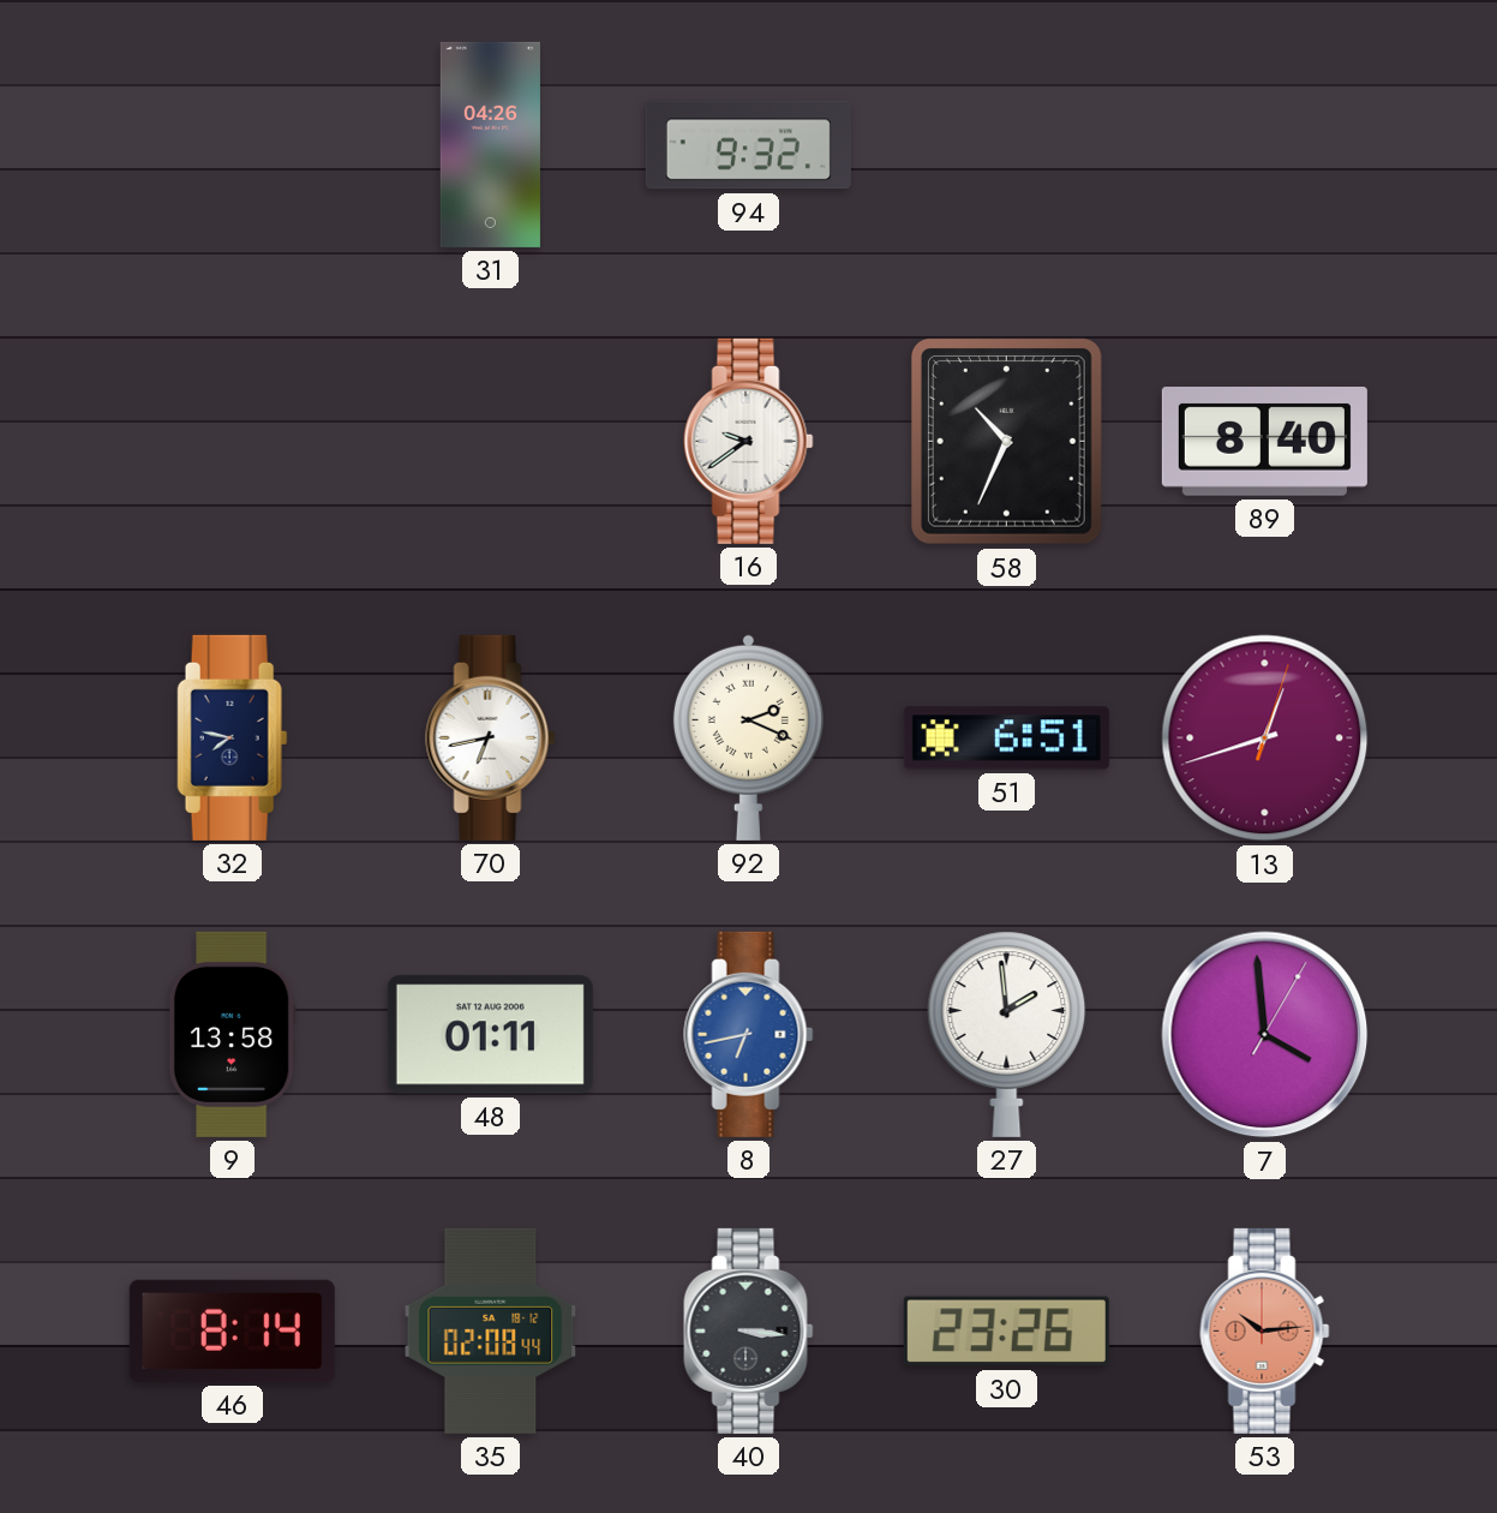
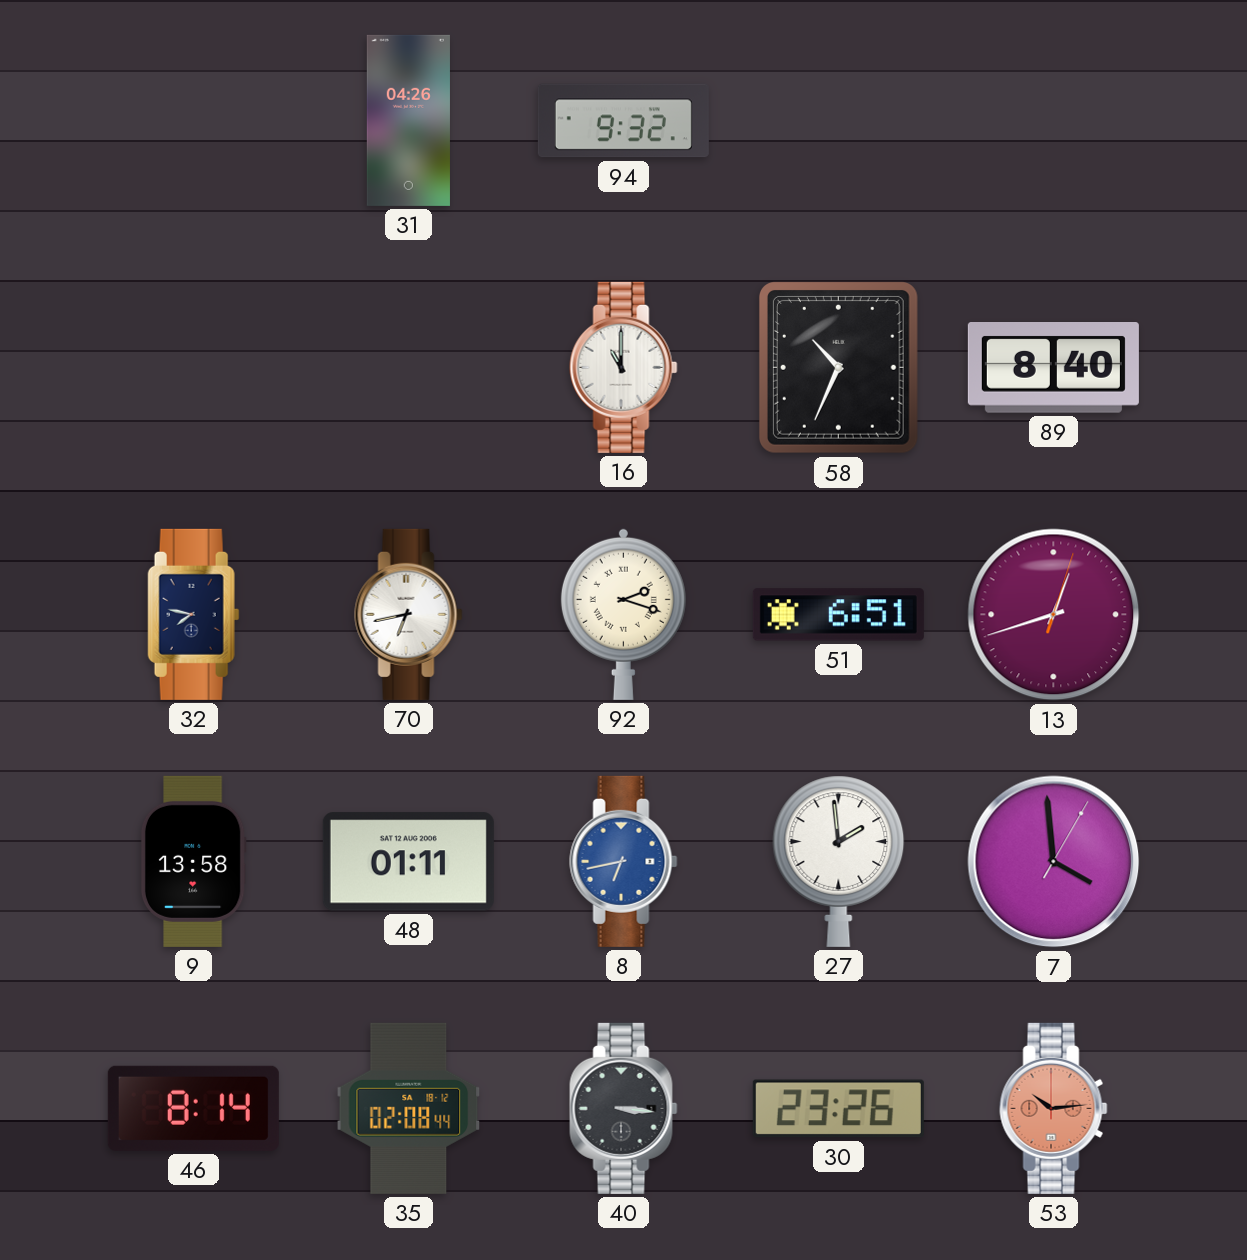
16: 9:39 -> 11:00 (624, 367)
92: 2:19 -> 2:18 (623, 614)
